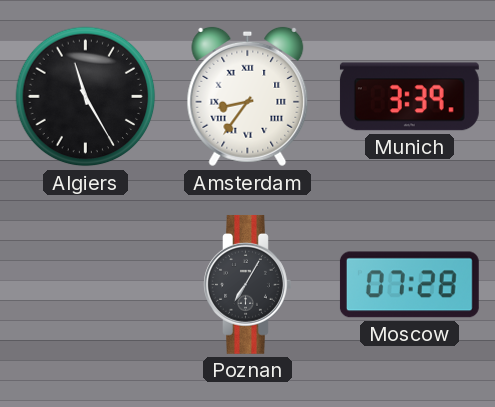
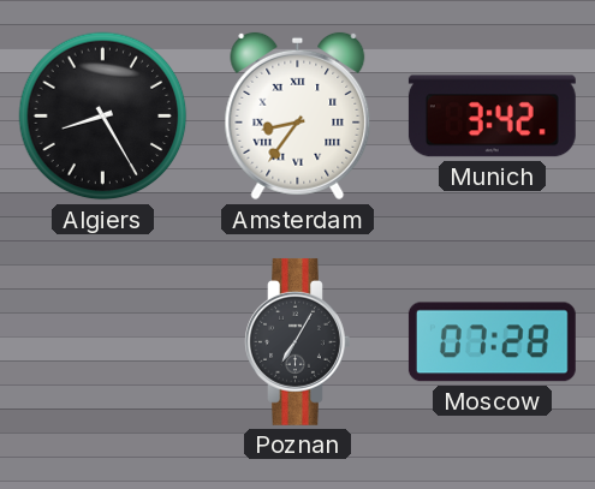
Algiers: 11:25 -> 8:25 (103, 117)
Munich: 3:39 -> 3:42 (492, 117)
